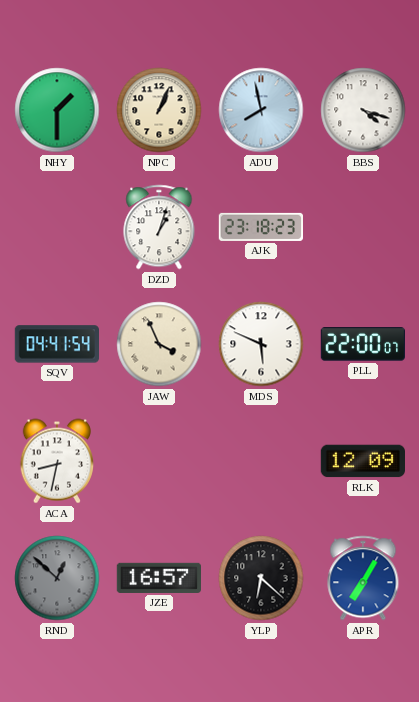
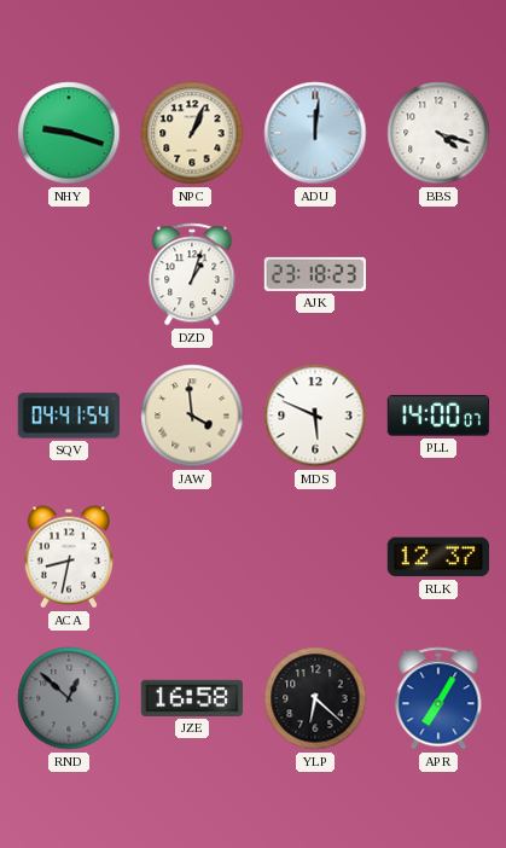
NHY: 1:30 -> 9:18 (69, 133)
ADU: 7:58 -> 12:01 (315, 133)
JAW: 3:56 -> 3:59 (192, 416)
PLL: 22:00 -> 14:00 (437, 416)
RLK: 12:09 -> 12:37 (437, 557)
JZE: 16:57 -> 16:58 (191, 698)
